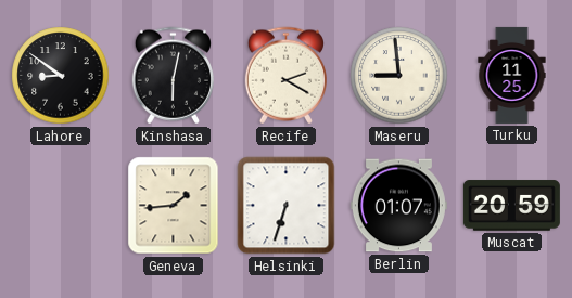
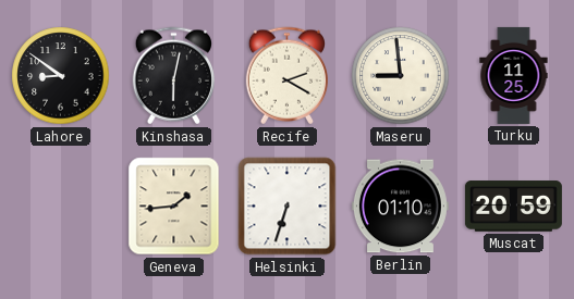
Berlin: 01:07 -> 01:10 (400, 207)
